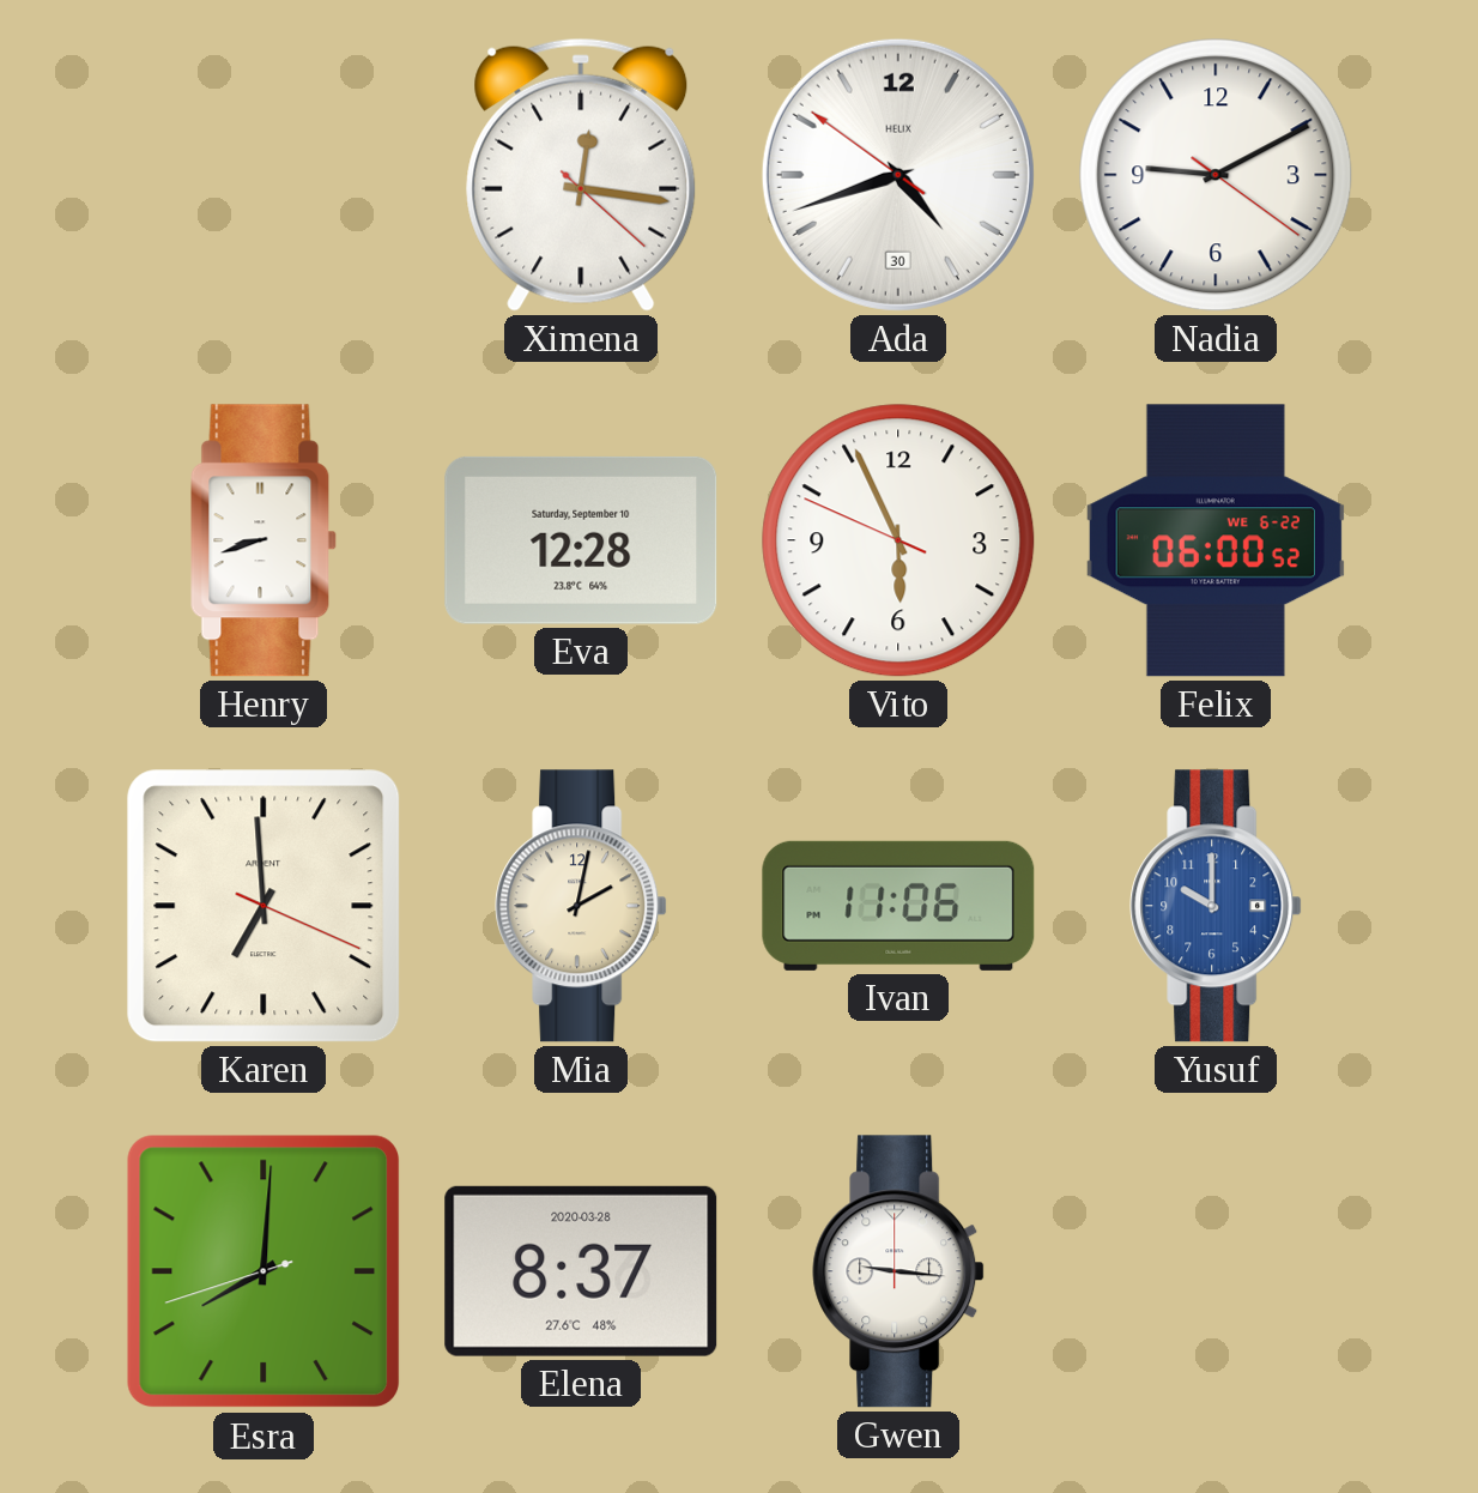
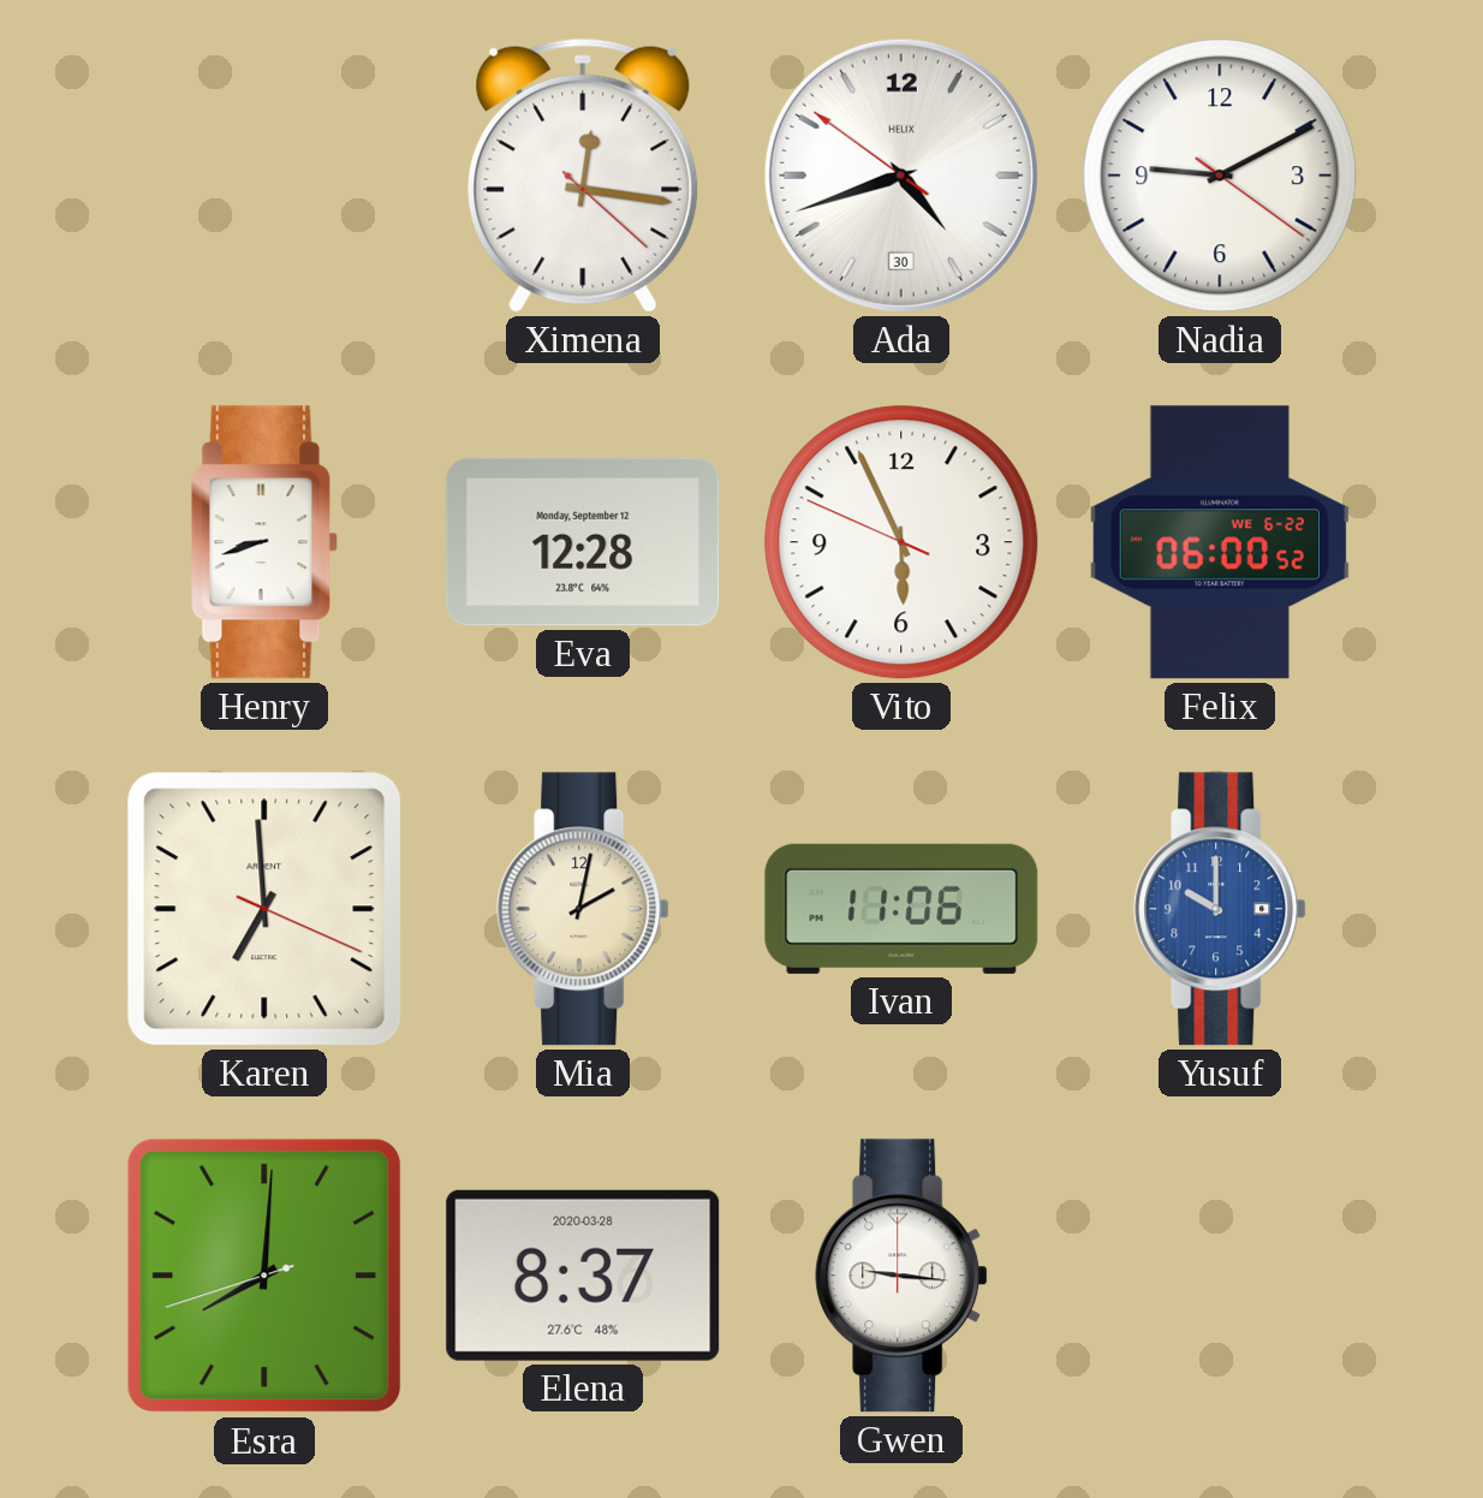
Eva date: Saturday, September 10 -> Monday, September 12 (583, 542)
